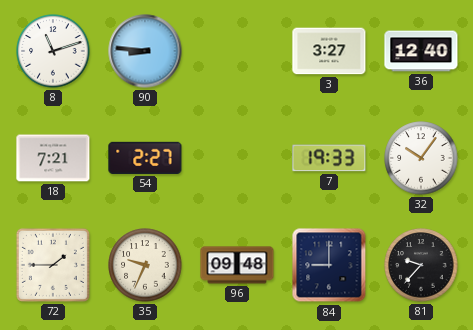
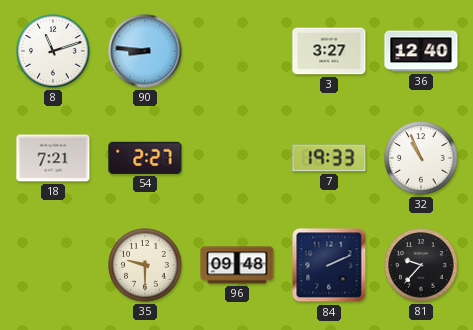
32: 10:06 -> 10:56 (421, 158)
72: 1:45 -> none (53, 265)
35: 9:34 -> 9:30 (145, 265)
84: 9:00 -> 2:11 (329, 265)
